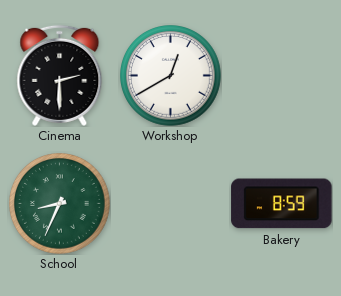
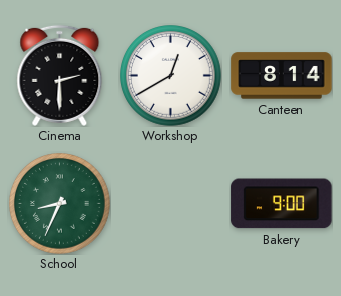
Canteen: none -> 8:14 (282, 76)
Bakery: 8:59 -> 9:00 (282, 204)
